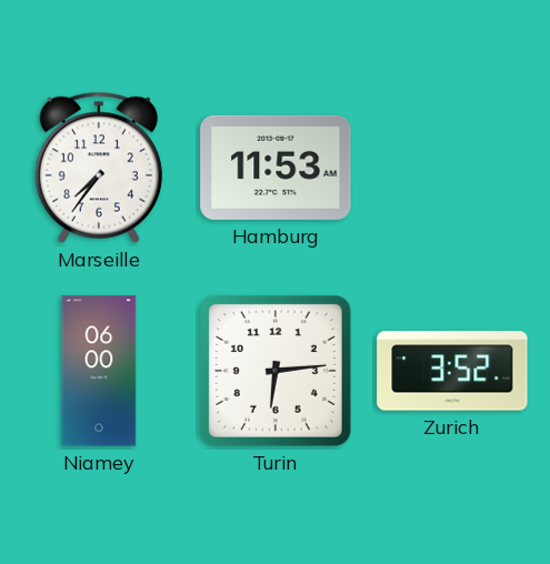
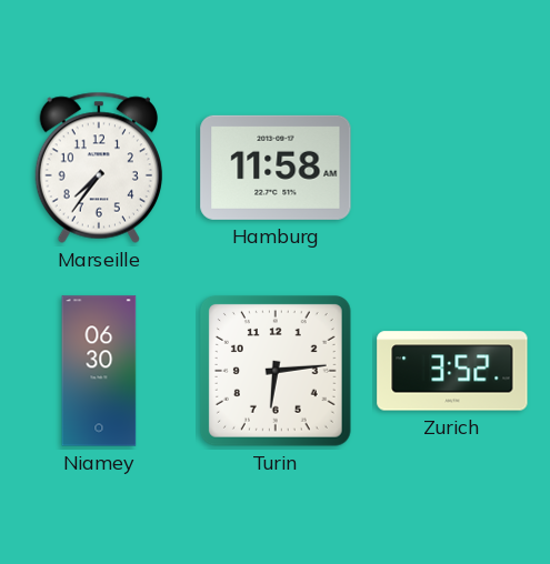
Hamburg: 11:53 -> 11:58 (276, 168)
Niamey: 06:00 -> 06:30 (99, 371)
